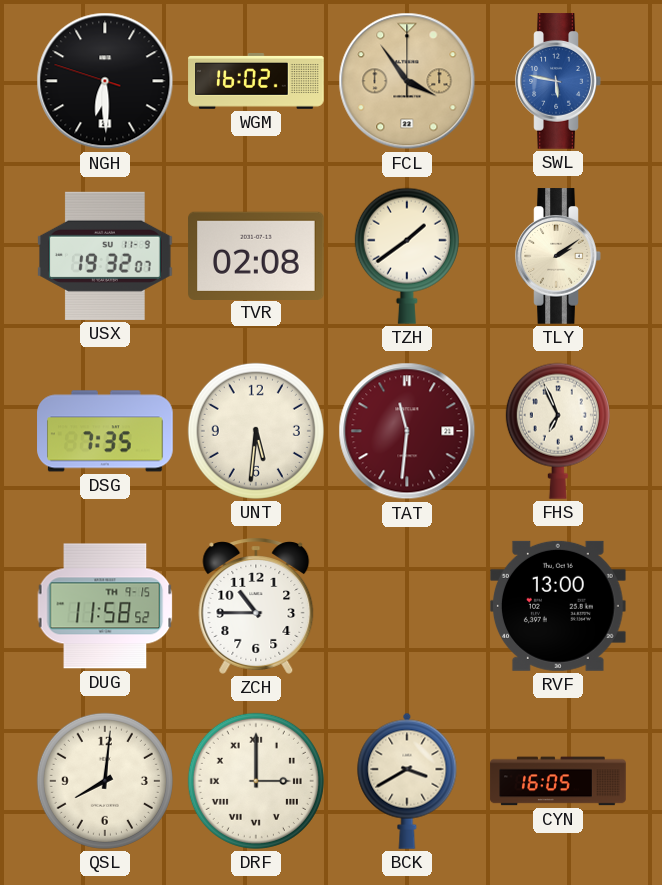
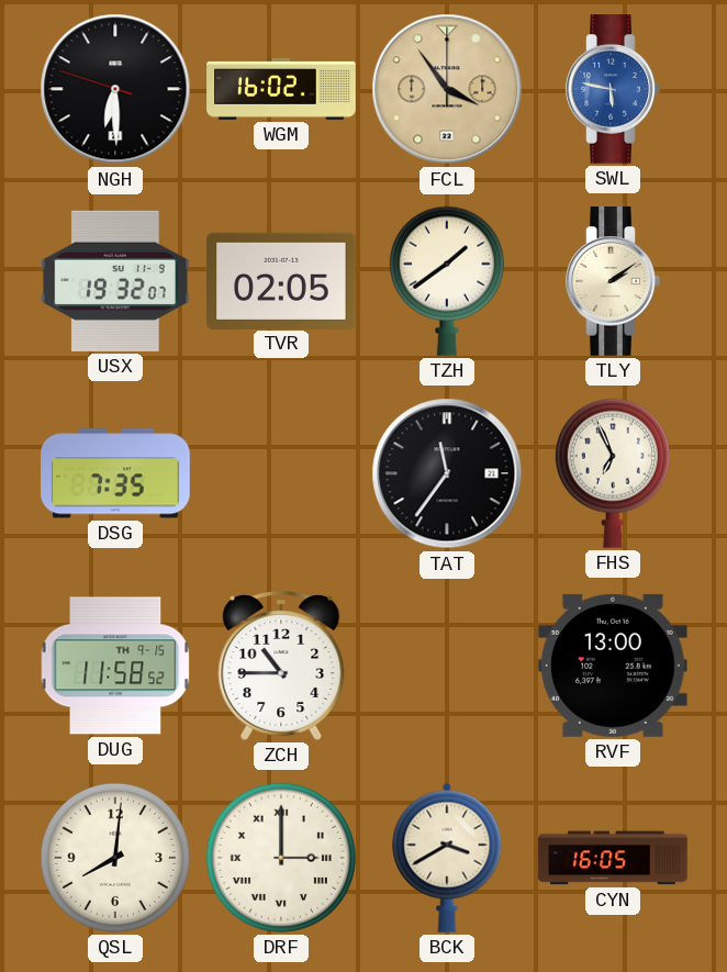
TVR: 02:08 -> 02:05 (281, 280)
UNT: 5:31 -> none (256, 431)
TAT: 11:31 -> 11:36 (447, 473)
TAT dial: burgundy -> black (447, 473)
